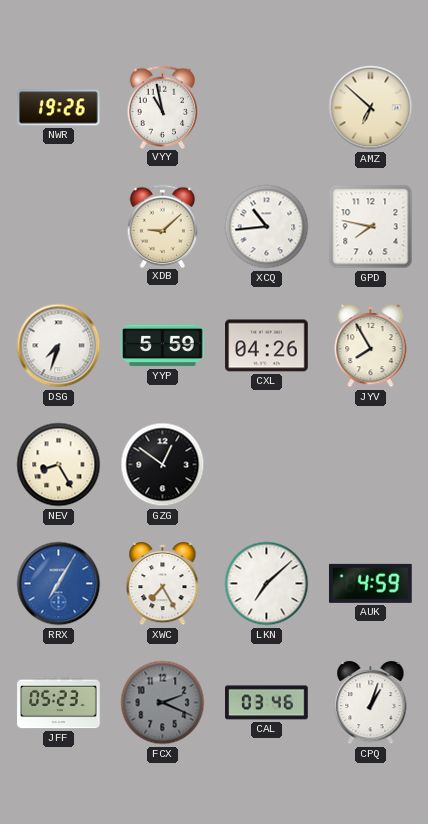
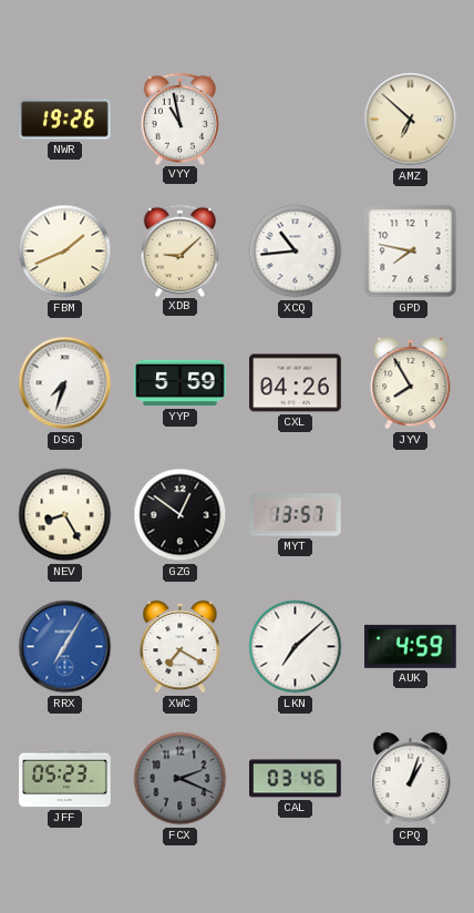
FBM: none -> 1:41 (65, 252)
MYT: none -> 13:57 (296, 515)
XWC: 7:25 -> 7:20 (181, 647)
